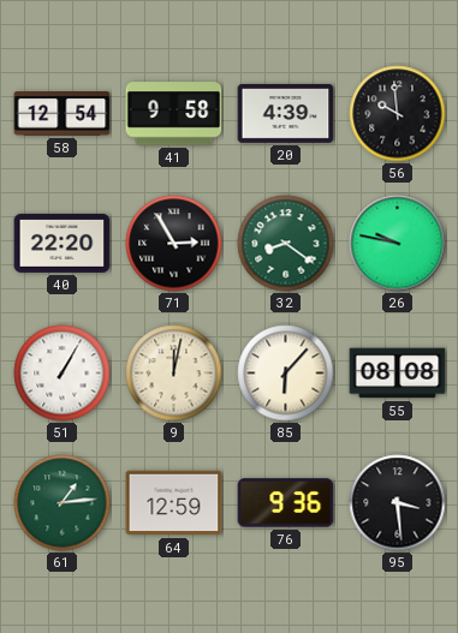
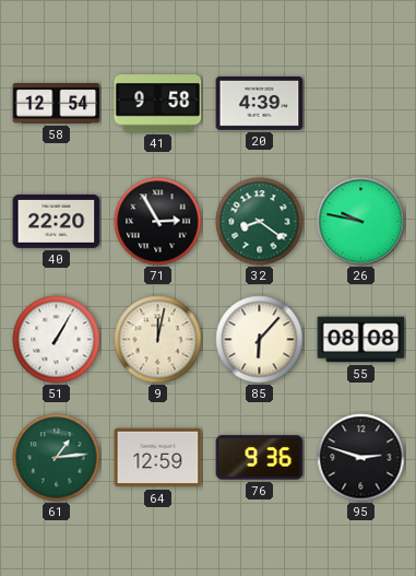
56: 9:59 -> none (398, 114)
95: 3:29 -> 2:48 (361, 458)
